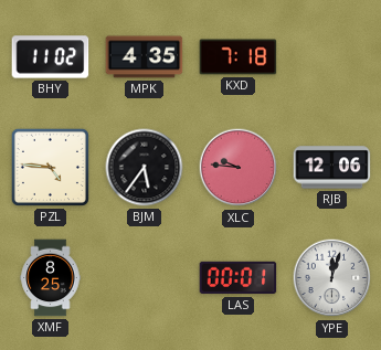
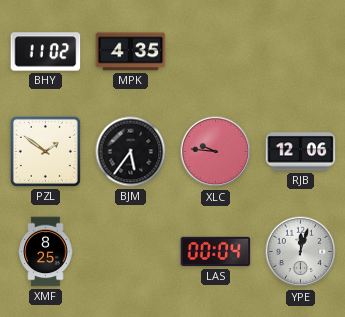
KXD: 7:18 -> none (239, 57)
PZL: 4:46 -> 1:51 (45, 151)
LAS: 00:01 -> 00:04 (216, 252)
